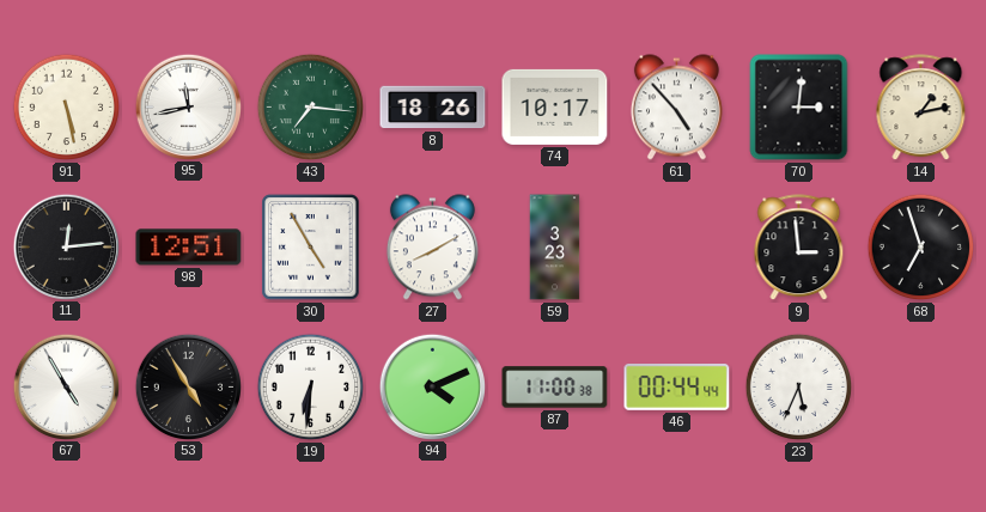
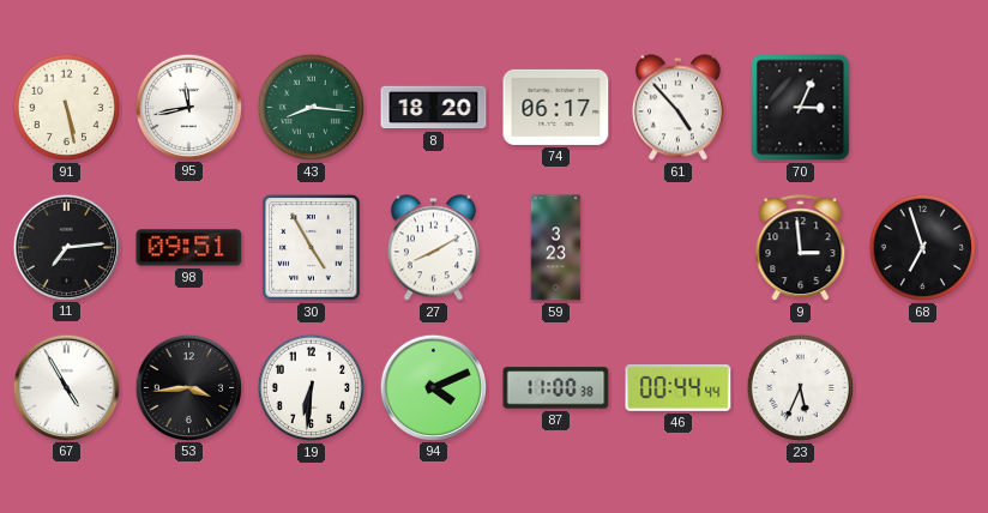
43: 7:16 -> 8:16 (312, 108)
8: 18:26 -> 18:20 (434, 108)
74: 10:17 -> 06:17 (556, 107)
70: 3:01 -> 3:04 (801, 108)
14: 1:13 -> none (921, 108)
11: 12:14 -> 7:14 (66, 247)
98: 12:51 -> 09:51 (189, 248)
53: 4:55 -> 3:44 (188, 387)
